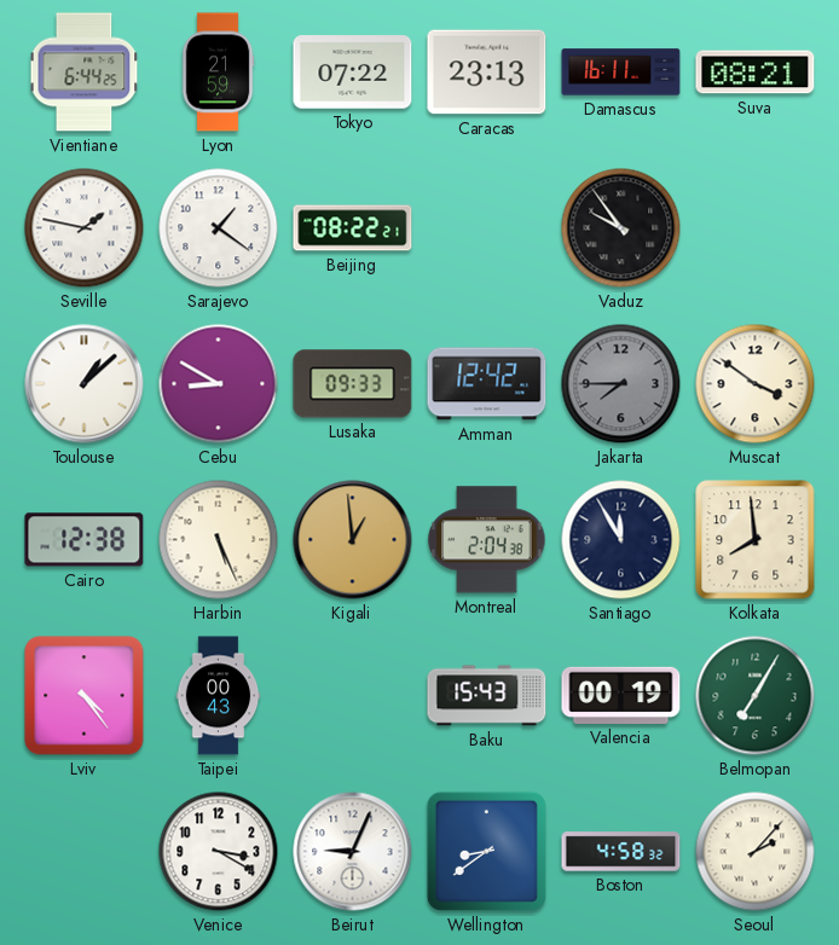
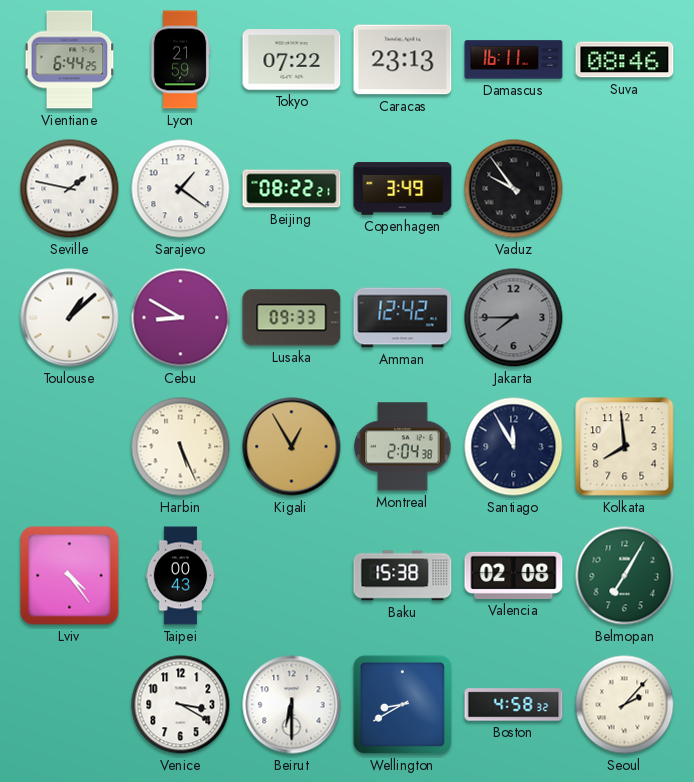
Suva: 08:21 -> 08:46 (625, 60)
Copenhagen: none -> 3:49 (403, 189)
Muscat: 3:51 -> none (756, 384)
Cairo: 12:38 -> none (85, 540)
Kigali: 12:59 -> 12:55 (292, 447)
Baku: 15:43 -> 15:38 (403, 576)
Valencia: 00:19 -> 02:08 (514, 575)
Beirut: 9:04 -> 6:30 (292, 705)
Wellington: 8:39 -> 8:40 (402, 704)
